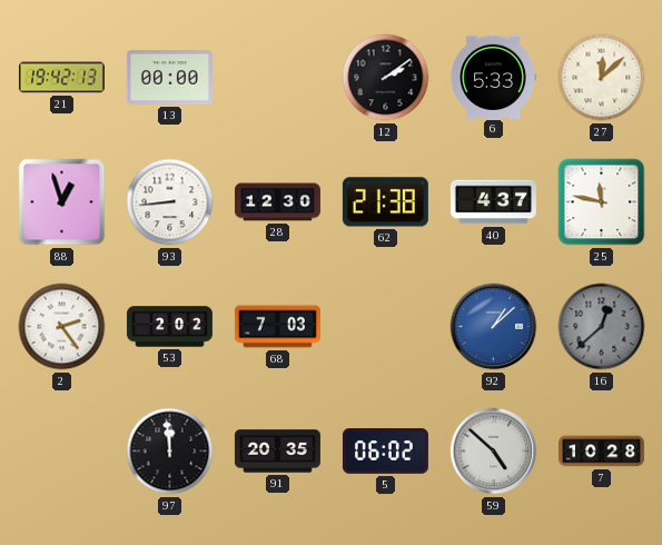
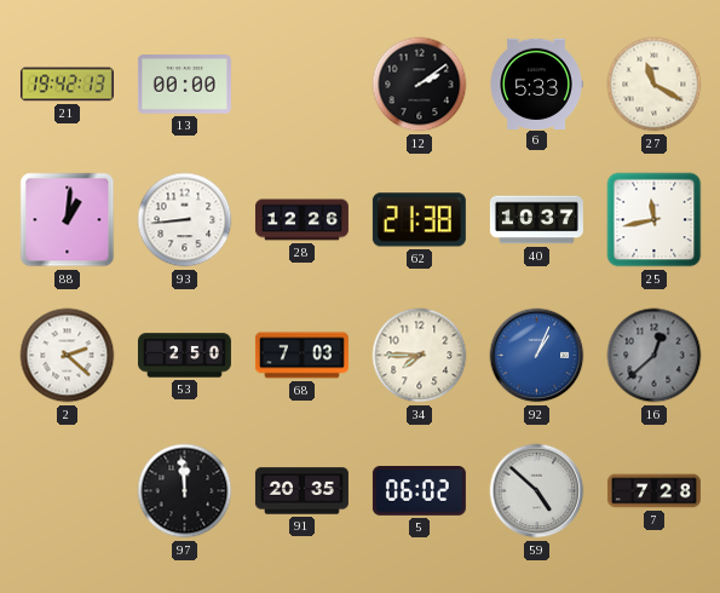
27: 12:08 -> 11:20 (655, 85)
88: 12:57 -> 1:01 (68, 220)
28: 12:30 -> 12:26 (301, 220)
40: 4:37 -> 10:37 (536, 220)
25: 11:47 -> 11:43 (655, 220)
2: 2:24 -> 2:22 (68, 356)
53: 2:02 -> 2:50 (184, 356)
34: none -> 7:45 (420, 356)
92: 1:08 -> 1:04 (537, 356)
7: 10:28 -> 7:28 (653, 491)
